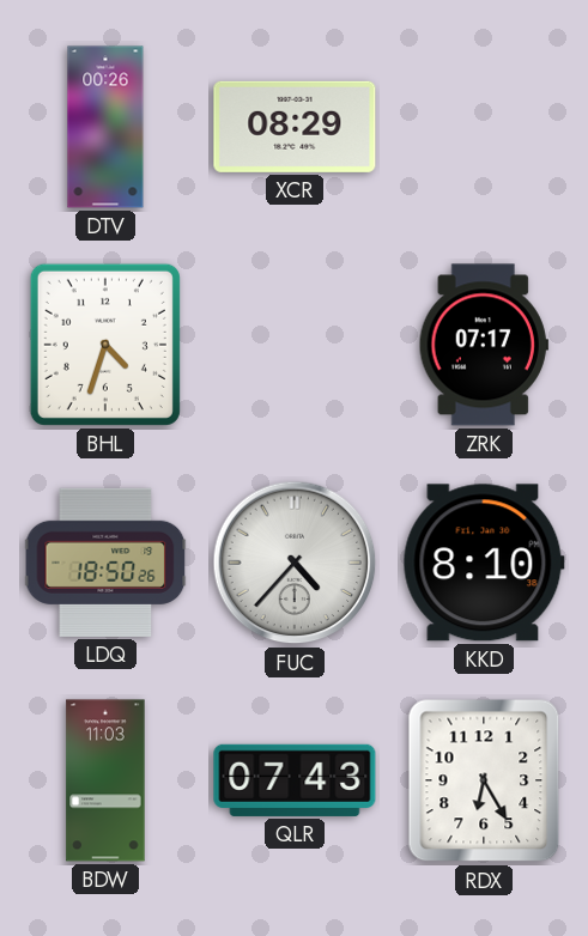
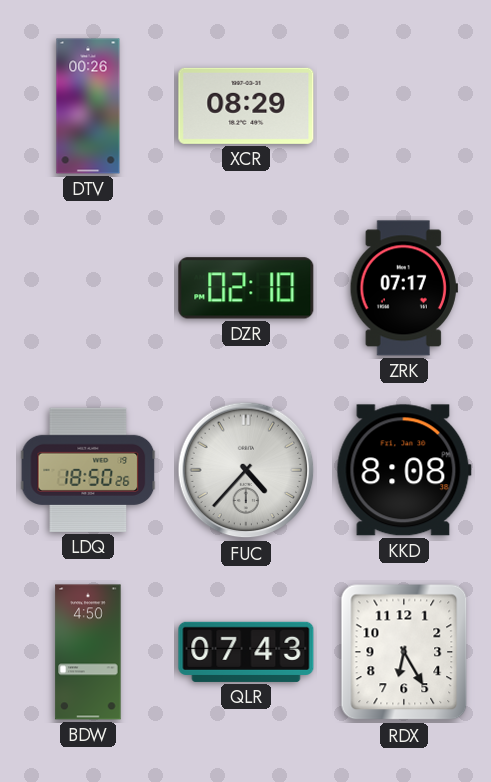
BHL: 4:33 -> none (105, 345)
DZR: none -> 02:10 (246, 288)
KKD: 8:10 -> 8:08 (404, 470)
BDW: 11:03 -> 4:50 (88, 652)
